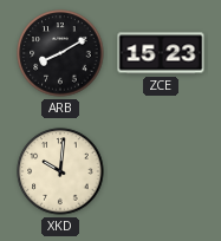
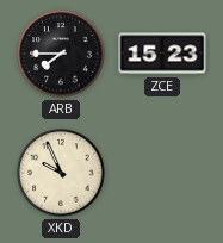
ARB: 8:10 -> 7:45 (61, 54)
XKD: 10:01 -> 9:56 (61, 173)
